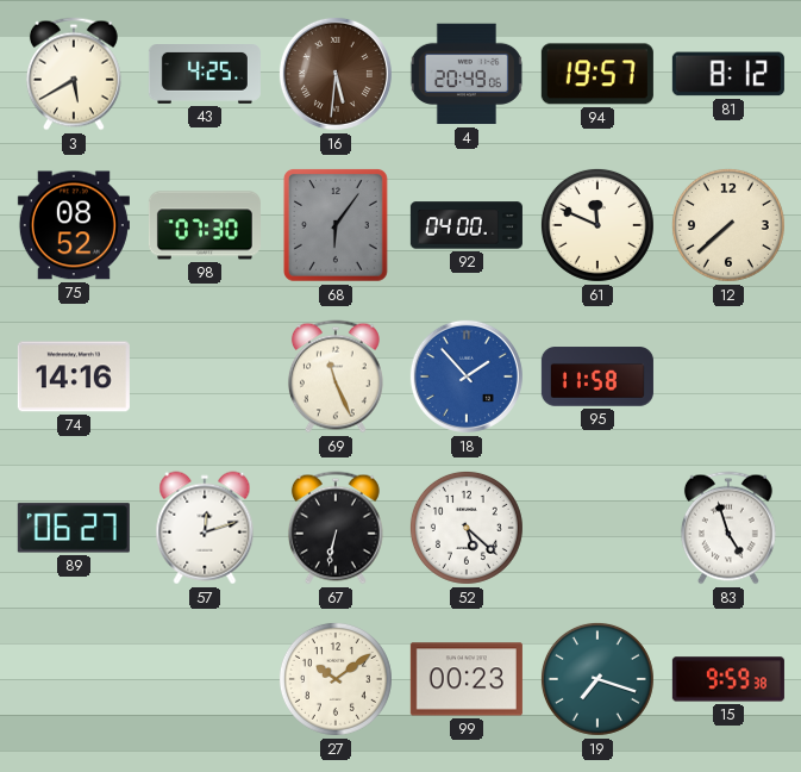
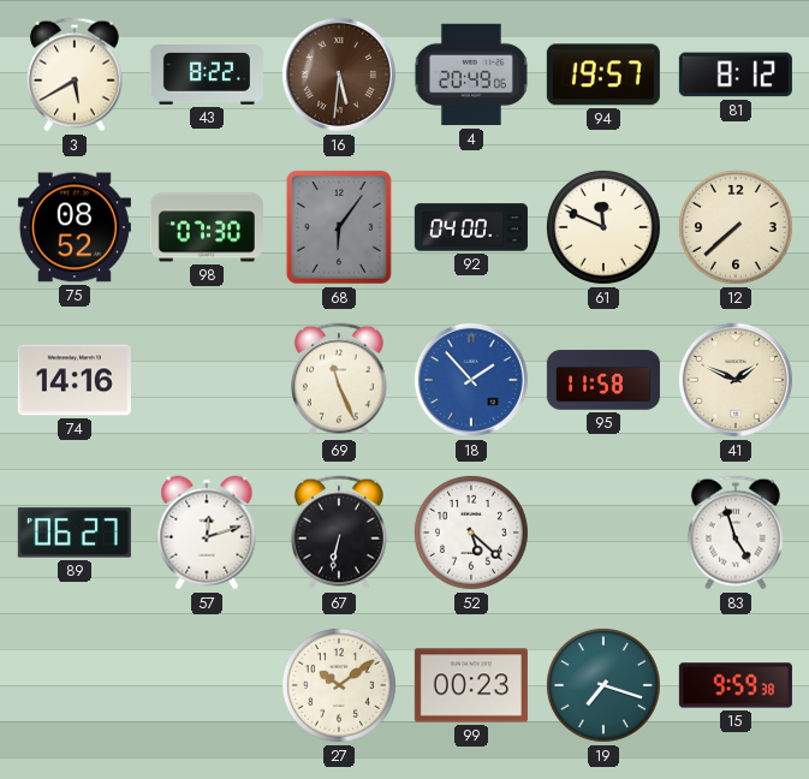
43: 4:25 -> 8:22 (207, 76)
41: none -> 1:49 (736, 380)
